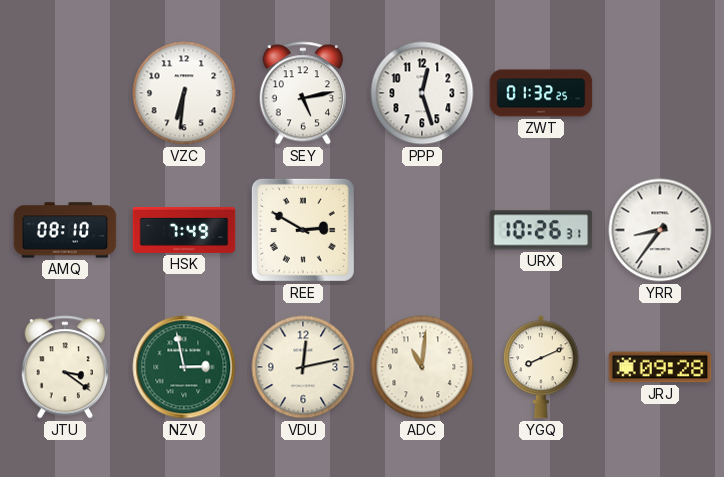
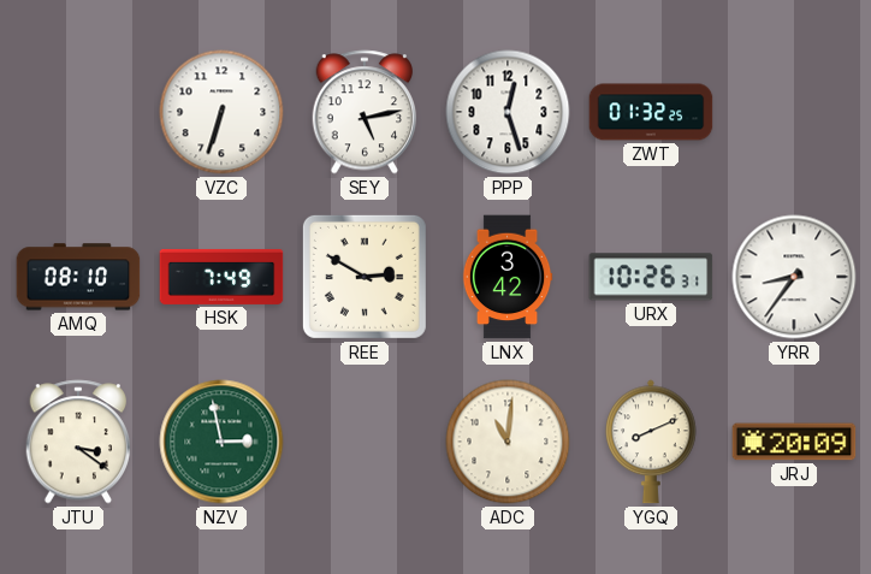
VZC: 6:31 -> 6:33 (221, 112)
LNX: none -> 3:42 (508, 277)
VDU: 12:13 -> none (303, 367)
JRJ: 09:28 -> 20:09 (794, 442)
